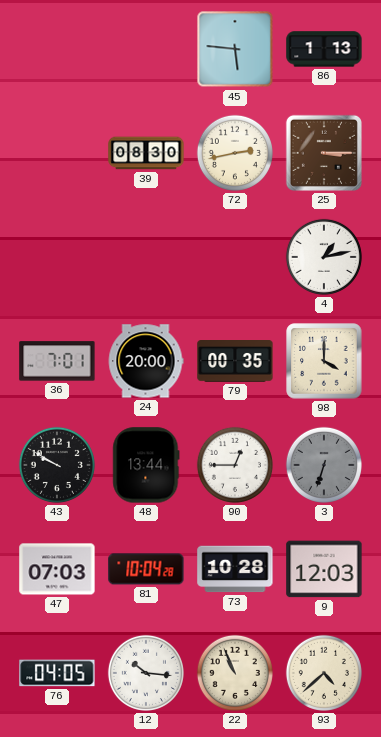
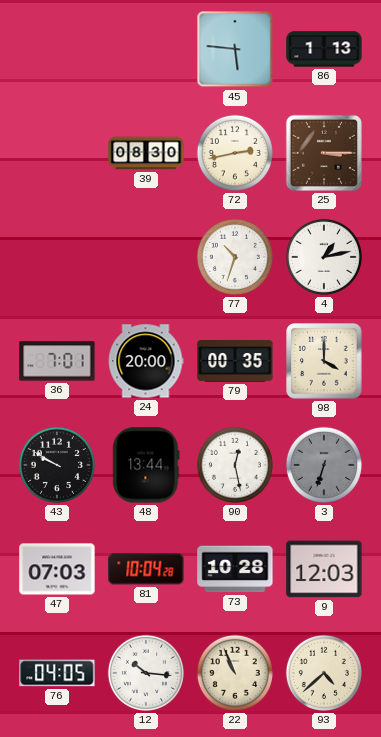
77: none -> 10:33 (235, 257)
90: 12:45 -> 12:28 (235, 465)
